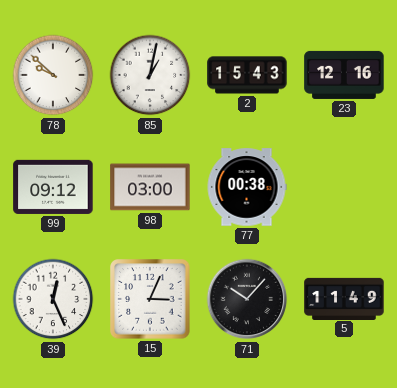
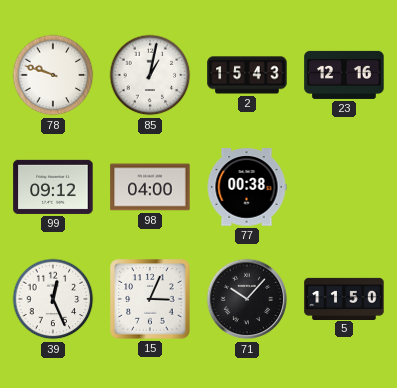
78: 9:52 -> 9:48 (53, 75)
98: 03:00 -> 04:00 (150, 187)
5: 11:49 -> 11:50 (344, 298)
